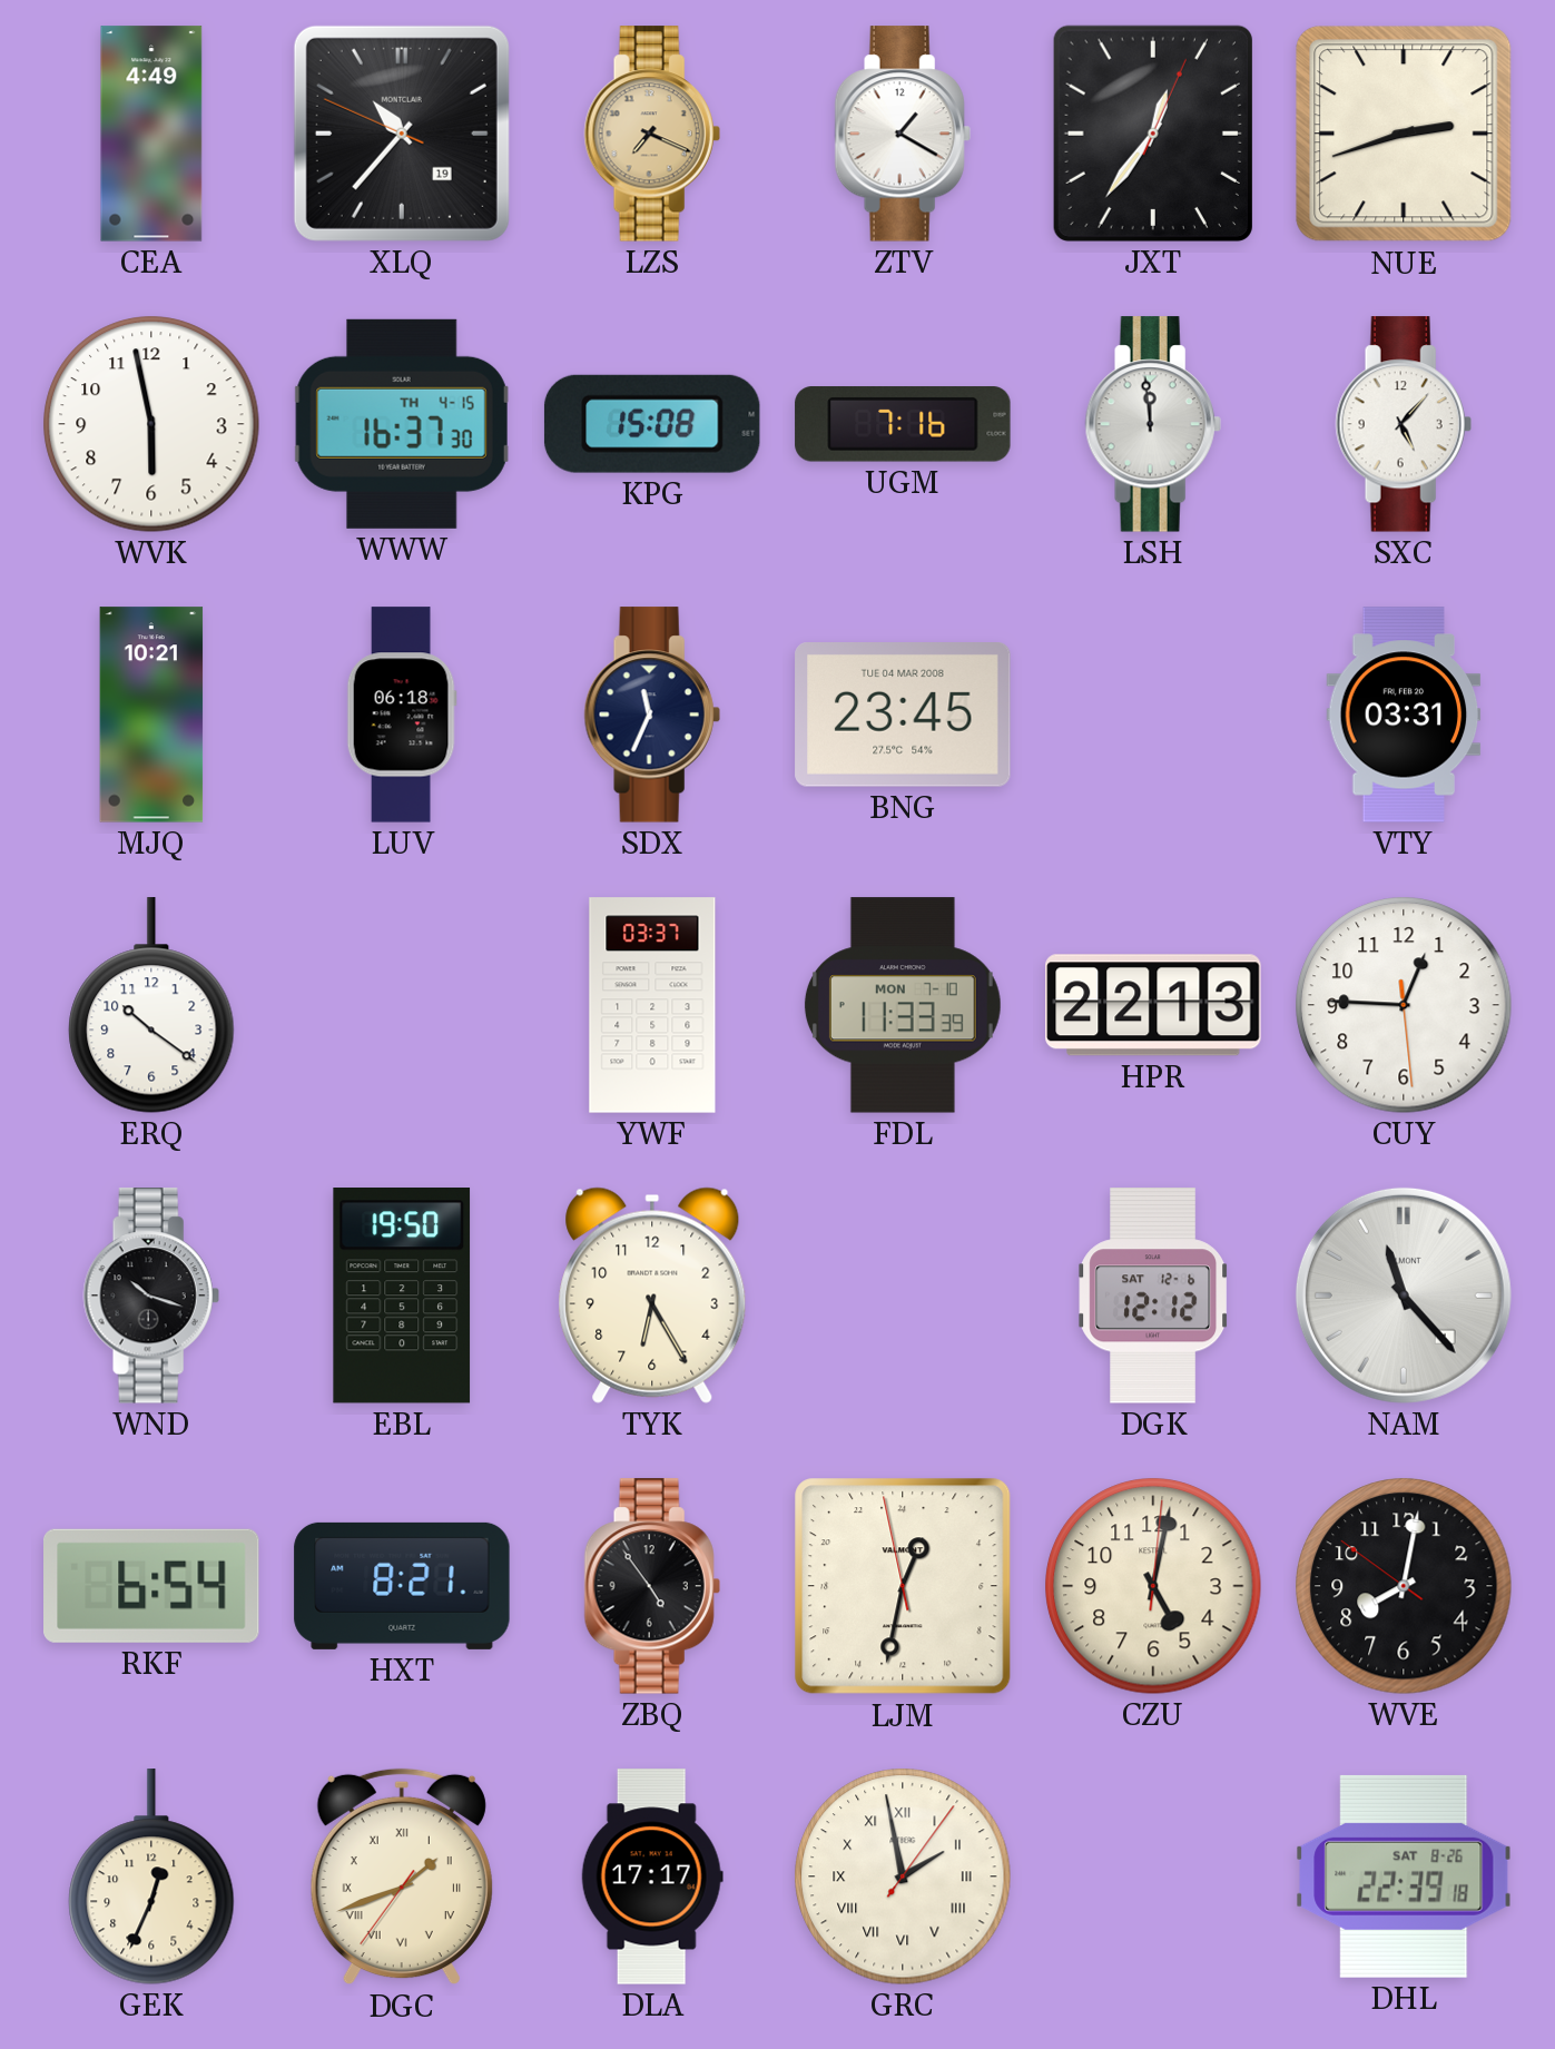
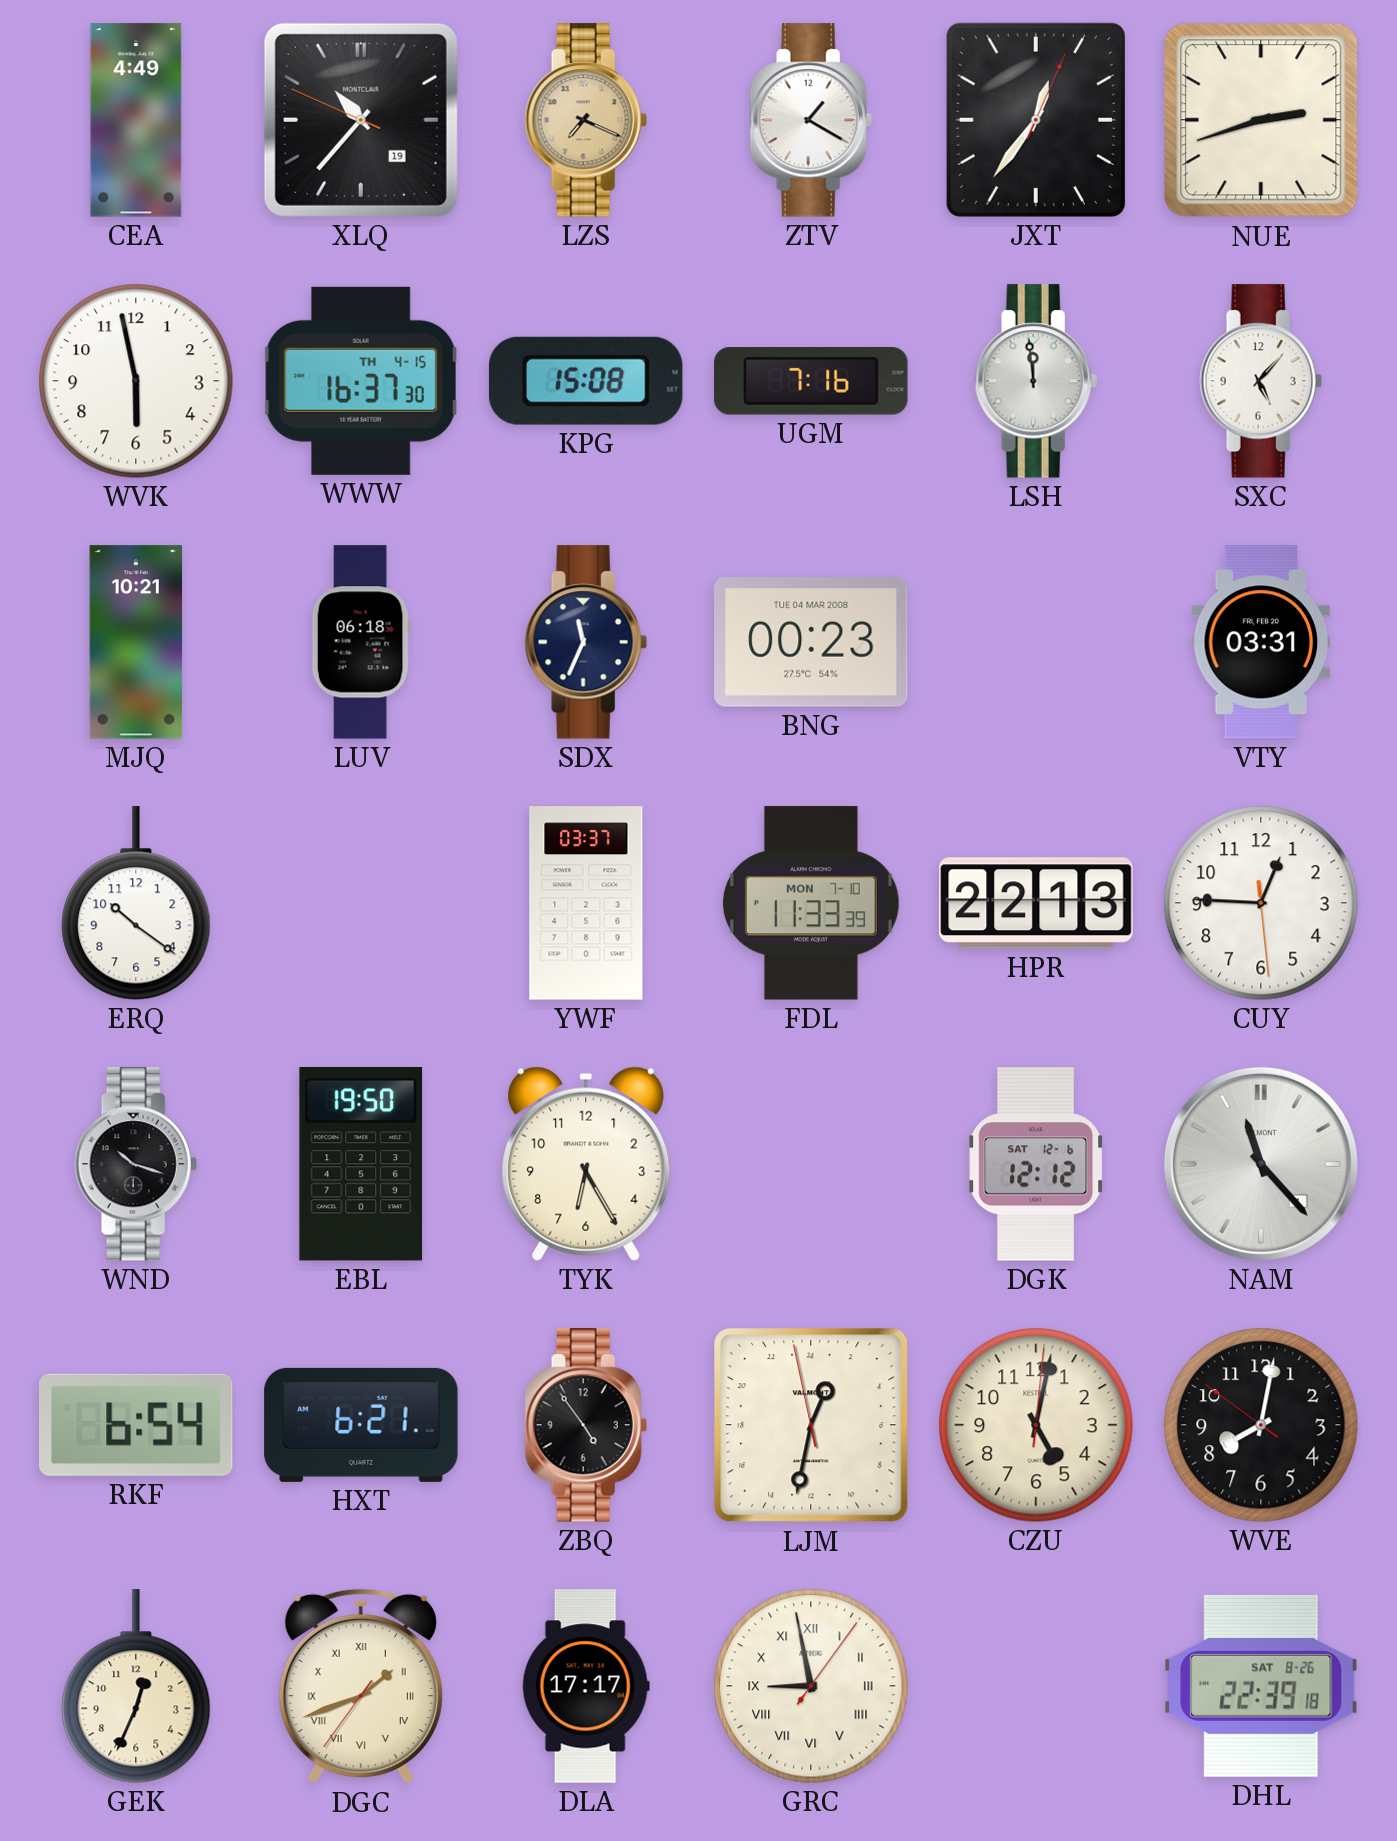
BNG: 23:45 -> 00:23 (811, 643)
HXT: 8:21 -> 6:21 (361, 1425)
GRC: 1:58 -> 8:58 (811, 1686)
